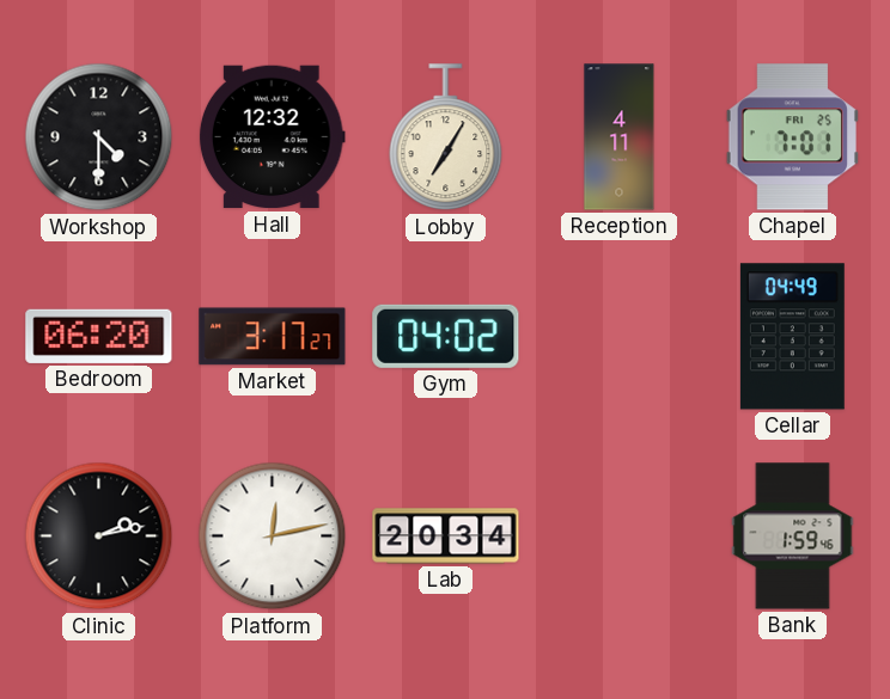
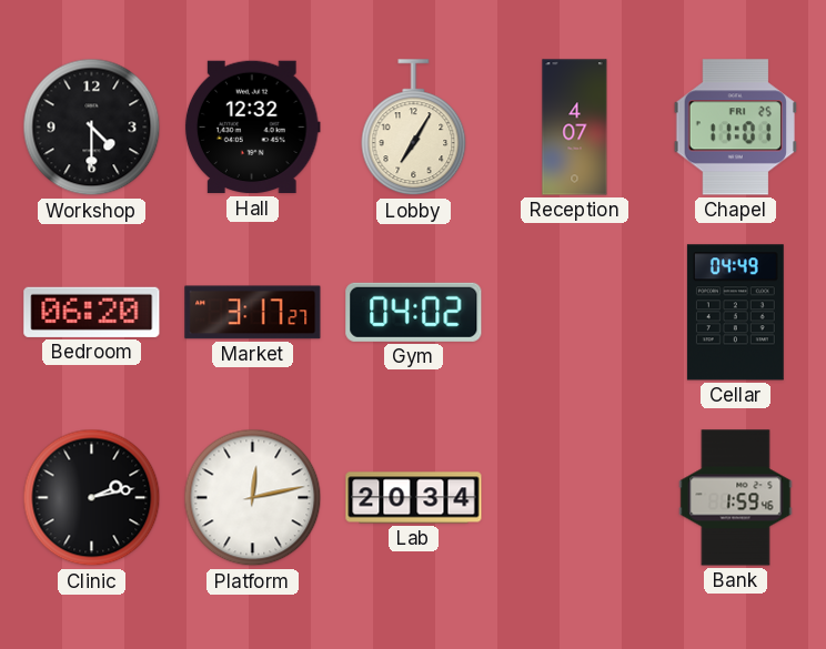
Reception: 4:11 -> 4:07 (575, 128)
Chapel: 7:01 -> 11:01 (736, 128)
